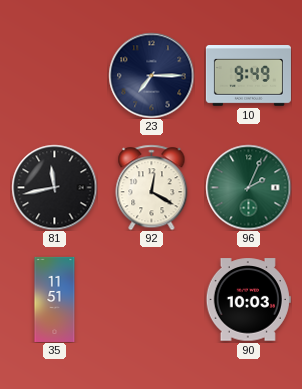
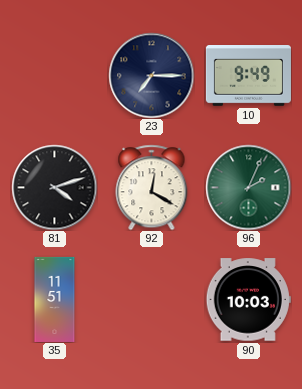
81: 11:43 -> 4:12 (54, 187)
